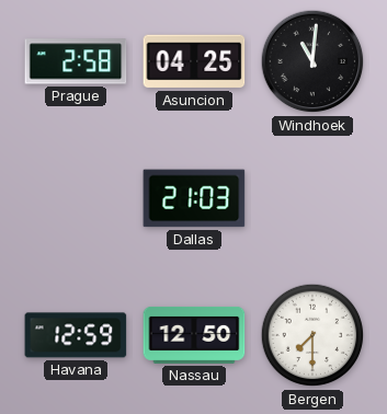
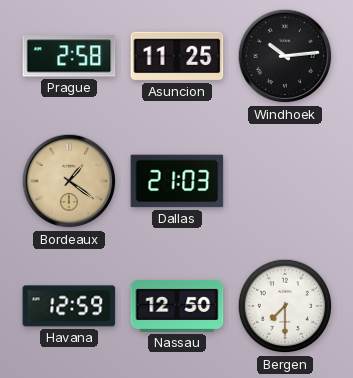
Asuncion: 04:25 -> 11:25 (177, 56)
Windhoek: 11:01 -> 10:14 (285, 56)
Bordeaux: none -> 1:21 (69, 181)
